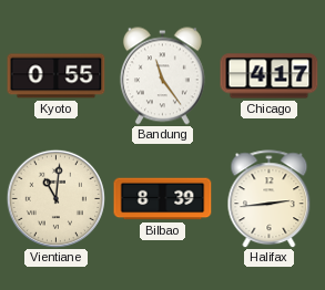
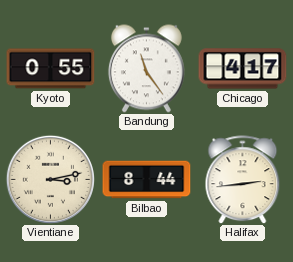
Vientiane: 11:01 -> 3:13 (50, 179)
Bilbao: 8:39 -> 8:44 (147, 180)
